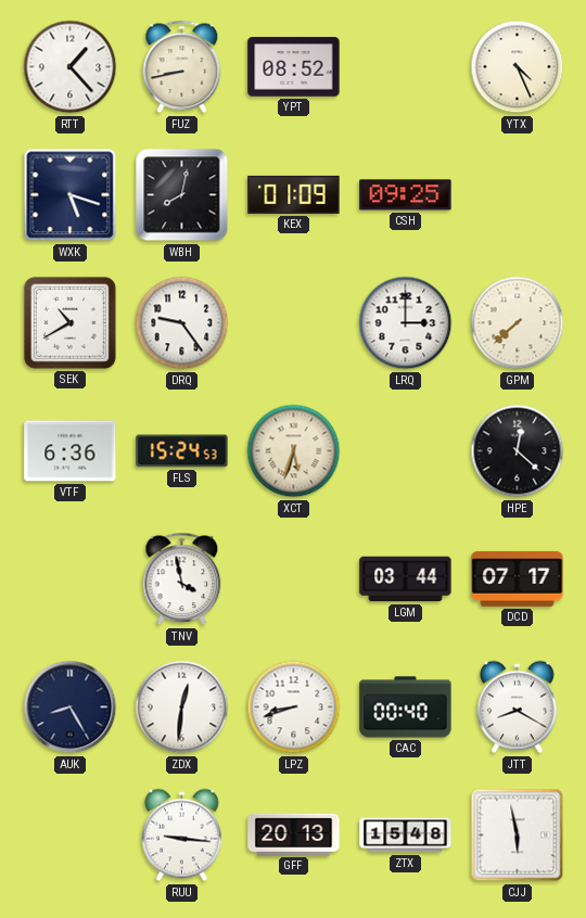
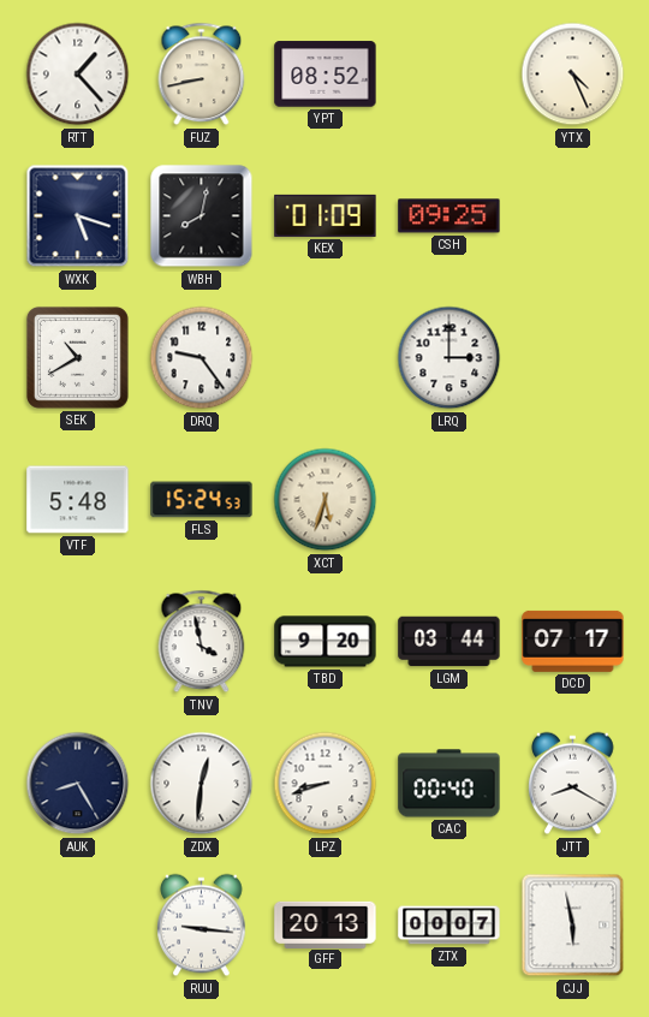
GPM: 7:38 -> none (518, 323)
VTF: 6:36 -> 5:48 (78, 500)
HPE: 12:22 -> none (518, 451)
TBD: none -> 9:20 (326, 642)
ZTX: 15:48 -> 00:07 (449, 926)
